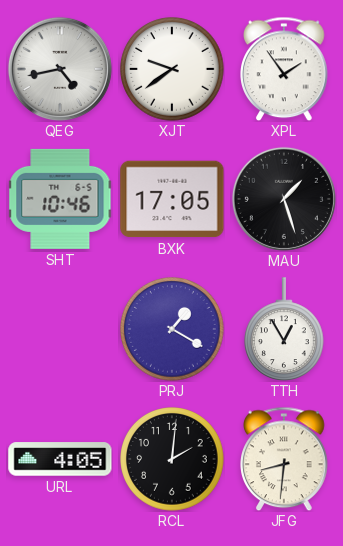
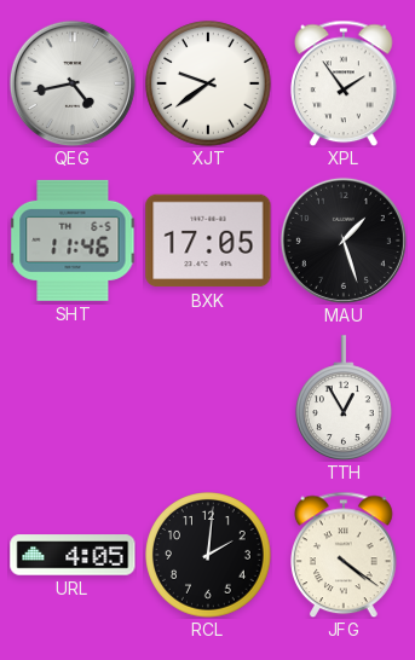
SHT: 10:46 -> 11:46 (73, 241)
PRJ: 1:20 -> none (172, 329)
JFG: 8:31 -> 4:21 (344, 555)
